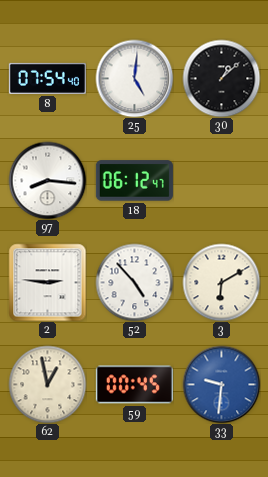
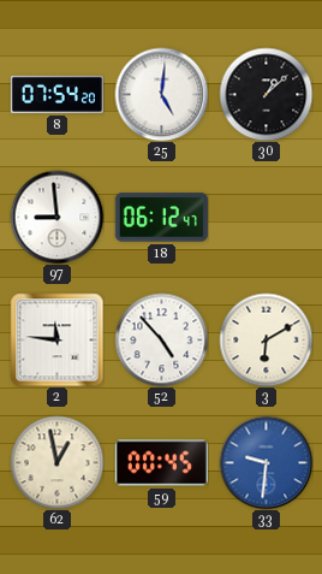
8: 07:54:40 -> 07:54:20 (56, 94)
97: 8:16 -> 8:59 (56, 217)
2: 2:46 -> 11:46 (56, 339)
